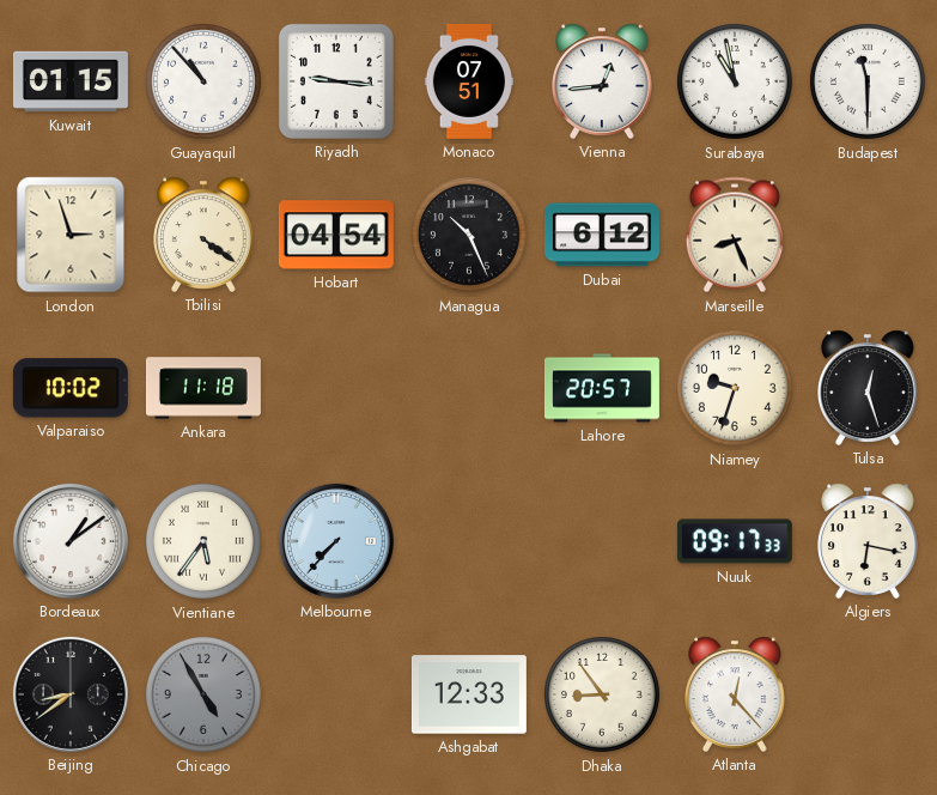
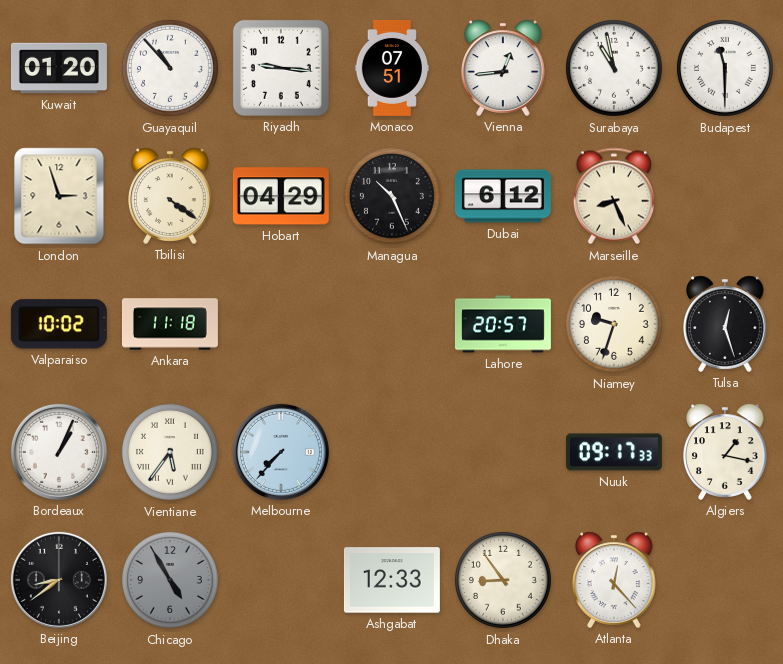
Kuwait: 01:15 -> 01:20 (59, 68)
Hobart: 04:54 -> 04:29 (281, 196)
Bordeaux: 1:09 -> 1:04 (59, 452)
Algiers: 6:17 -> 1:17 (725, 452)
